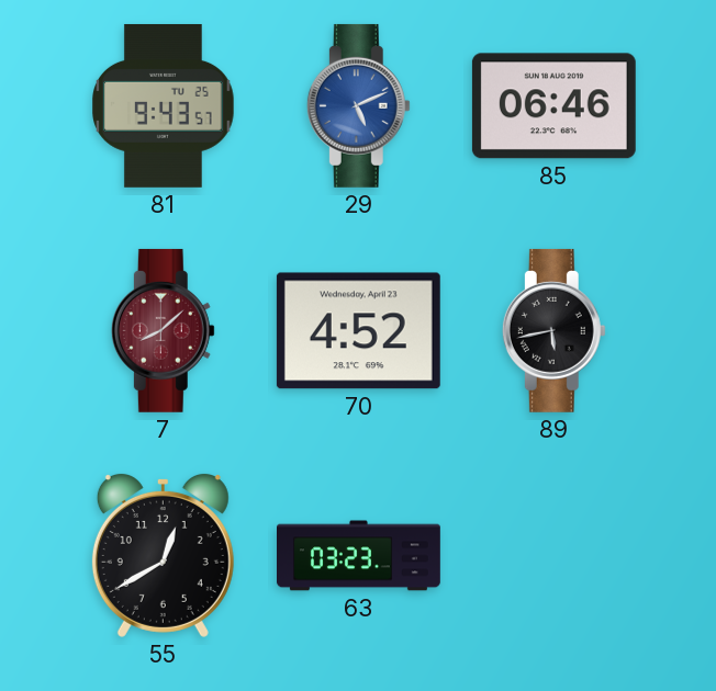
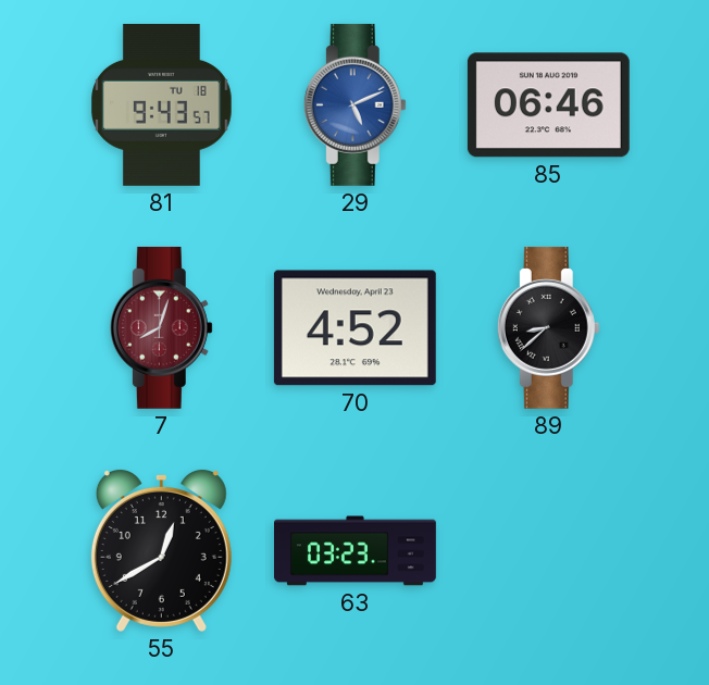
81 date: TU 25 -> TU 18 (162, 104)
7: 8:08 -> 8:03 (161, 327)
89: 5:43 -> 8:38 (548, 327)
